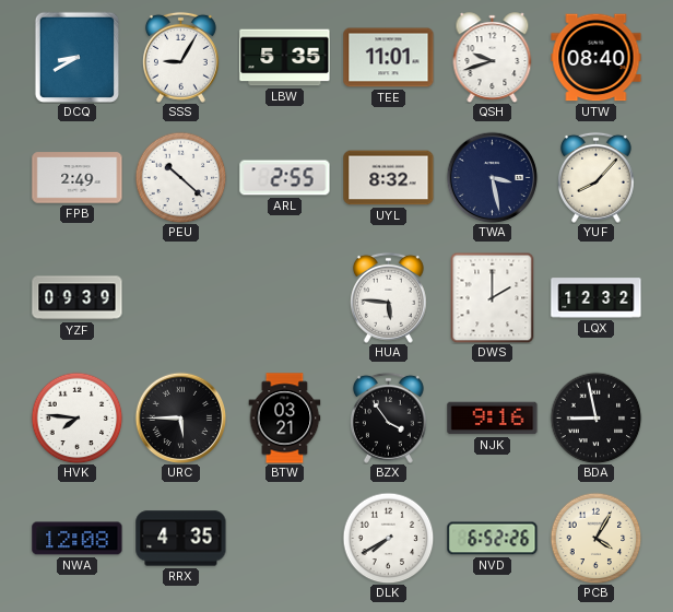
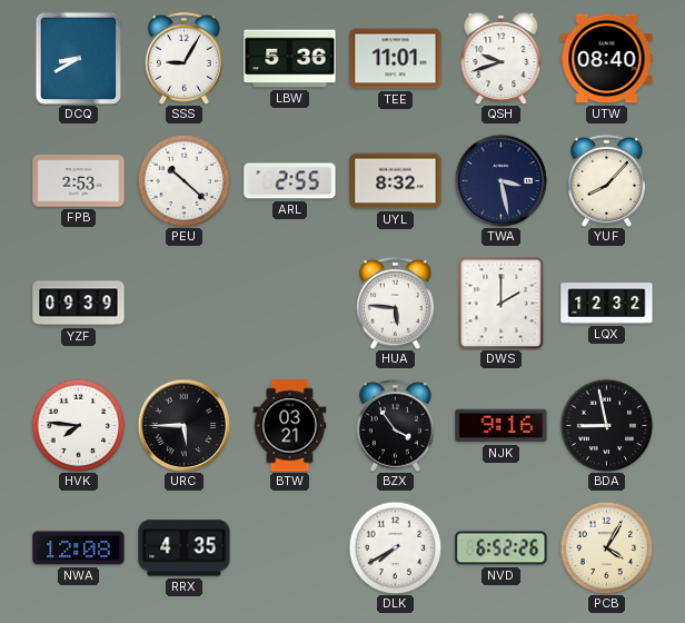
LBW: 5:35 -> 5:36 (290, 59)
FPB: 2:49 -> 2:53 (79, 181)
